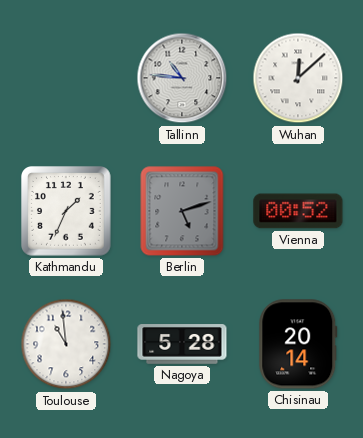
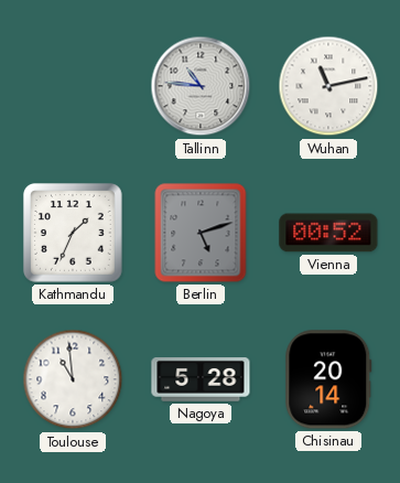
Wuhan: 12:08 -> 11:13 (328, 86)
